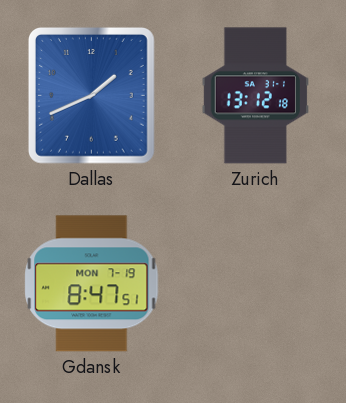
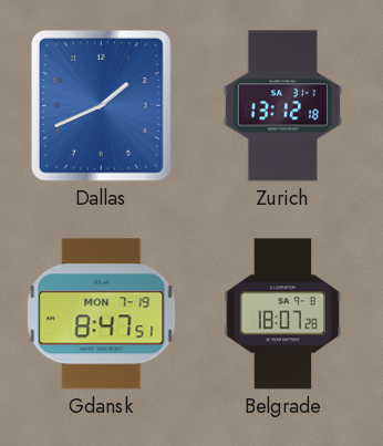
Belgrade: none -> 18:07 (283, 314)
